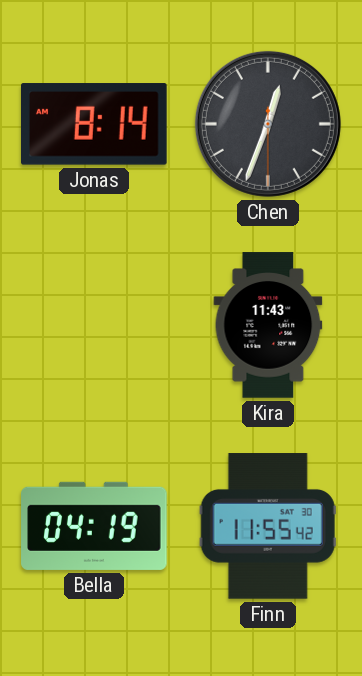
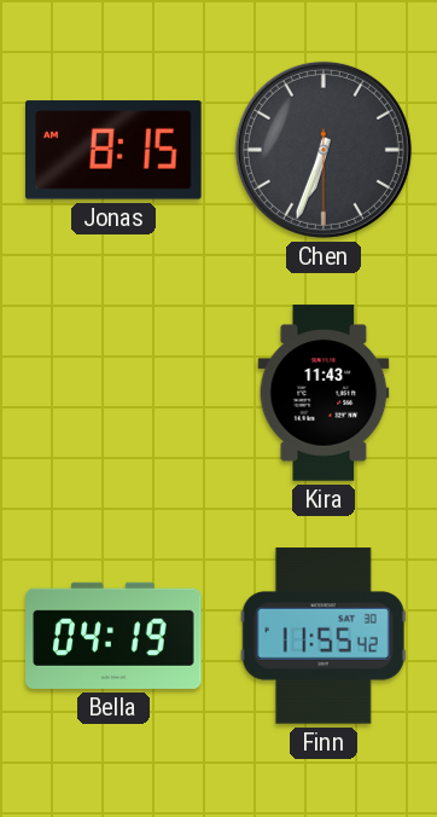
Jonas: 8:14 -> 8:15 (115, 150)
Chen: 12:33 -> 6:33 (324, 150)
